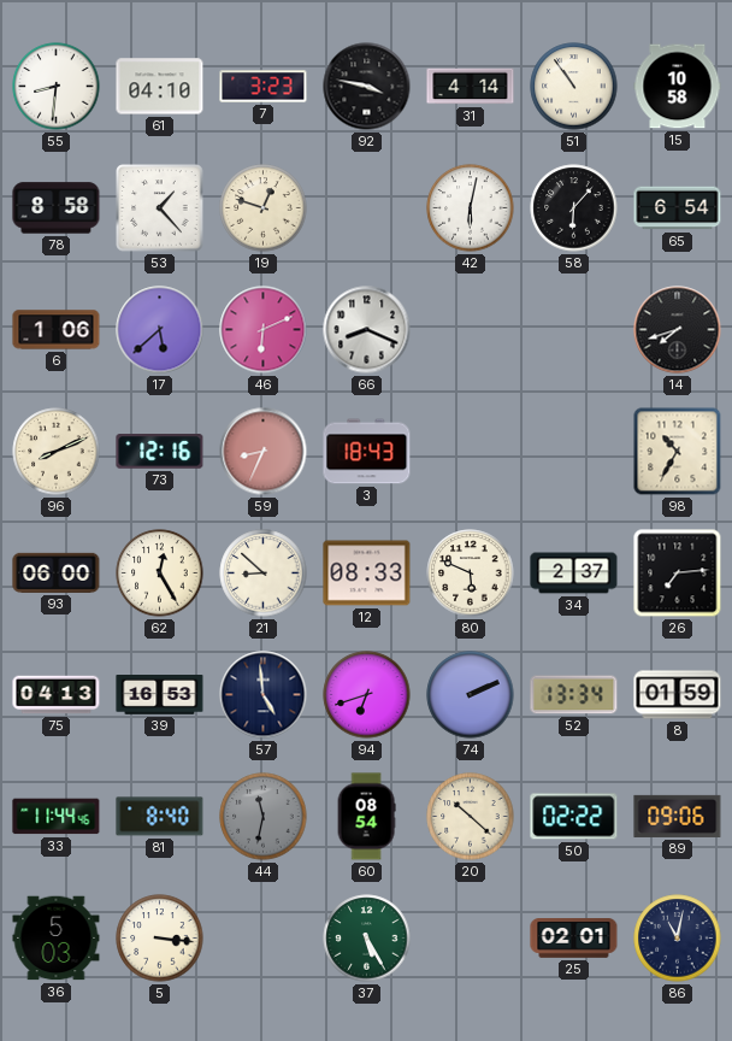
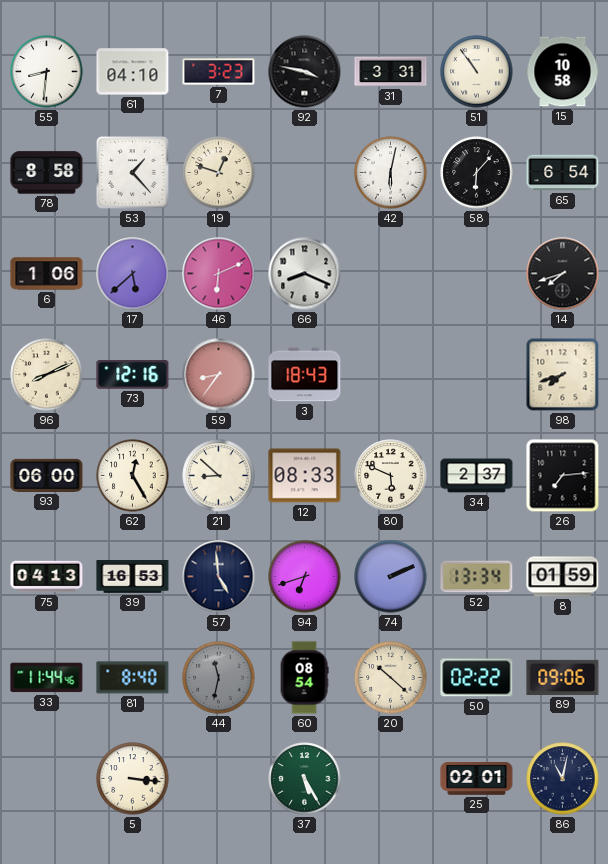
31: 4:14 -> 3:31 (391, 72)
59: 8:34 -> 8:36 (219, 375)
98: 10:35 -> 7:42 (563, 375)
36: 5:03 -> none (57, 939)
